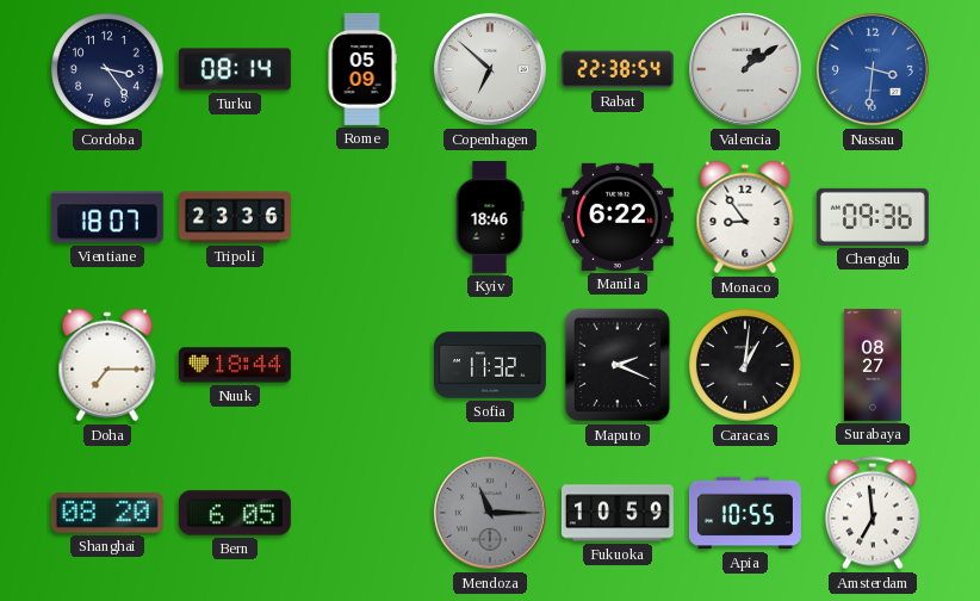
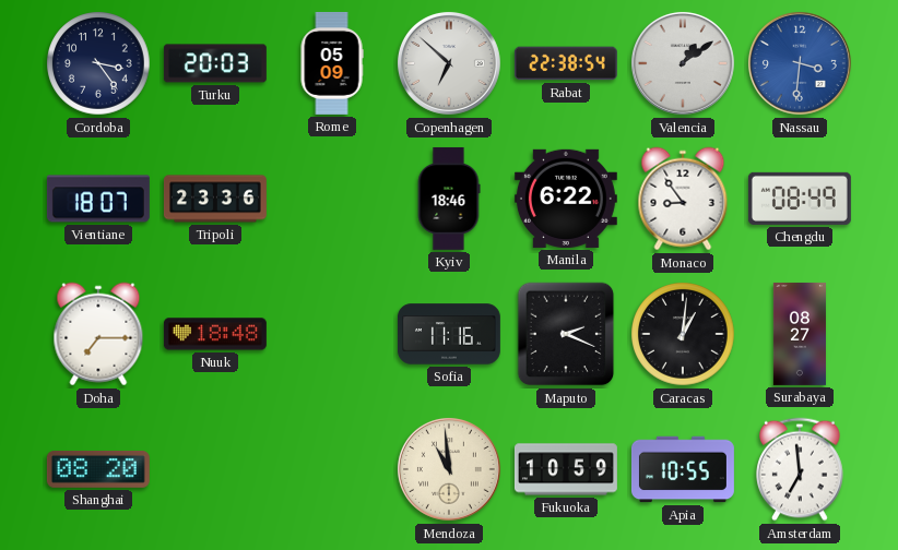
Turku: 08:14 -> 20:03 (215, 63)
Chengdu: 09:36 -> 08:49 (800, 199)
Nuuk: 18:44 -> 18:48 (215, 334)
Sofia: 11:32 -> 11:16 (449, 334)
Bern: 6:05 -> none (235, 513)
Mendoza: 11:15 -> 10:59 (449, 469)
Mendoza dial: grey -> cream (449, 469)
